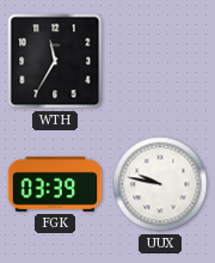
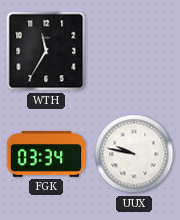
FGK: 03:39 -> 03:34 (46, 154)
